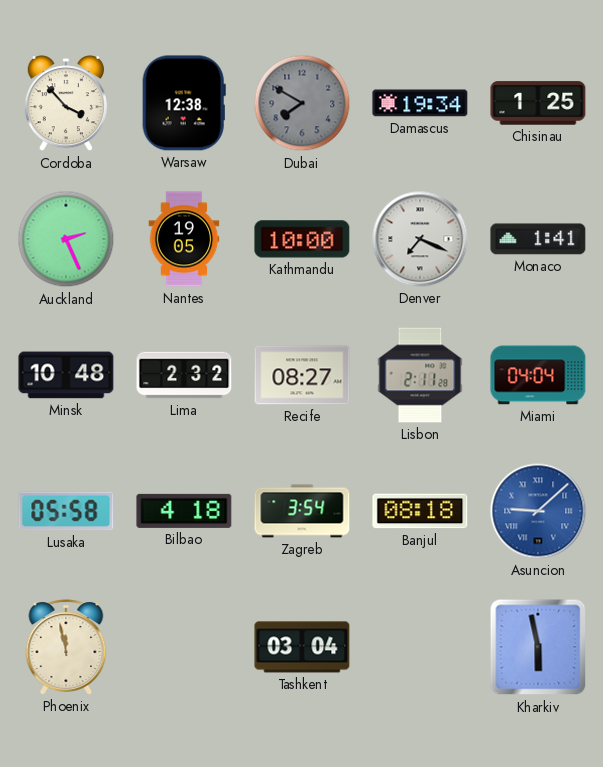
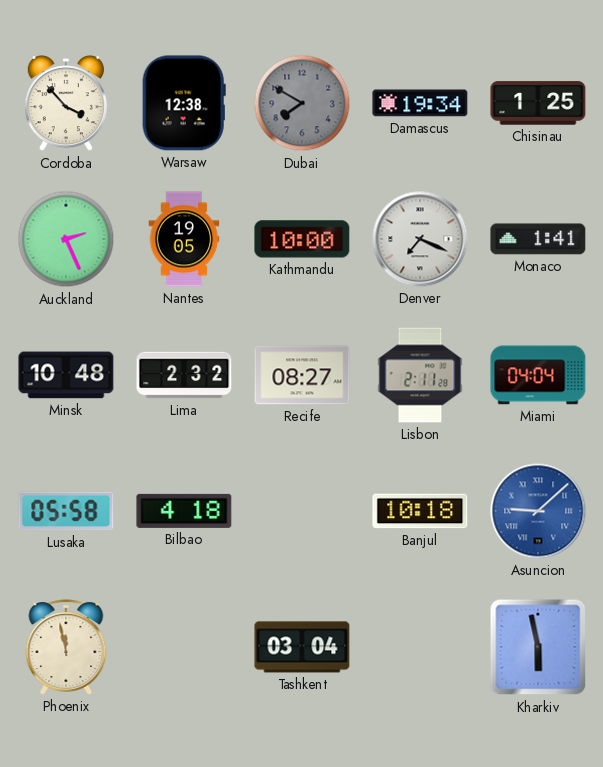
Zagreb: 3:54 -> none (302, 511)
Banjul: 08:18 -> 10:18 (420, 511)
